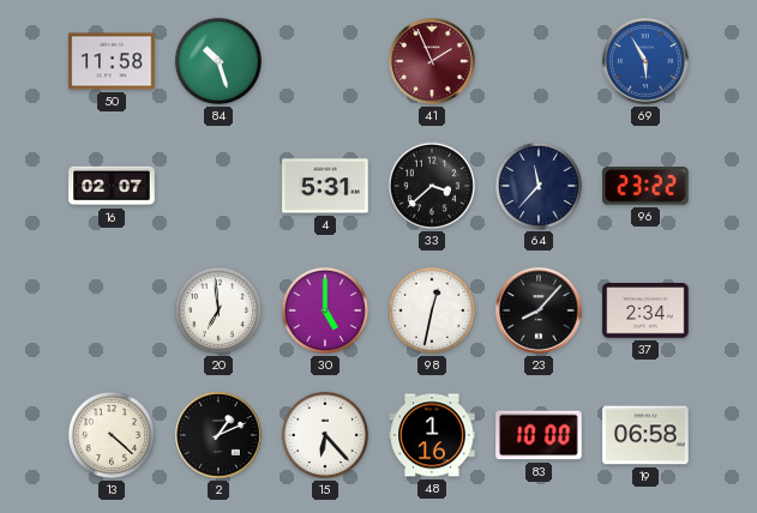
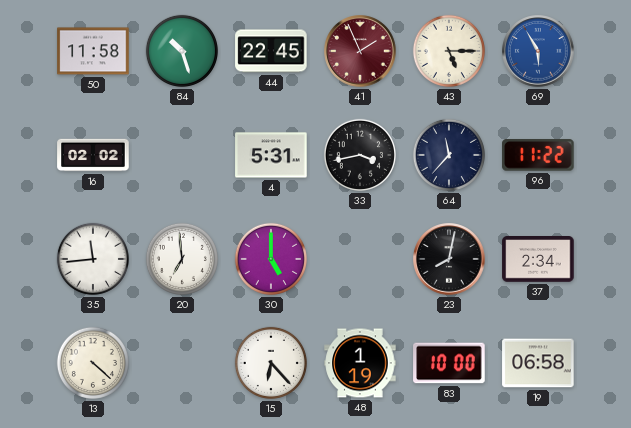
44: none -> 22:45 (271, 51)
43: none -> 5:15 (449, 51)
16: 02:07 -> 02:02 (93, 155)
33: 3:38 -> 3:43 (360, 155)
96: 23:22 -> 11:22 (538, 155)
35: none -> 11:44 (93, 259)
98: 12:32 -> none (432, 310)
23: 8:07 -> 8:02 (449, 259)
2: 1:11 -> none (218, 435)
48: 1:16 -> 1:19 (360, 363)
